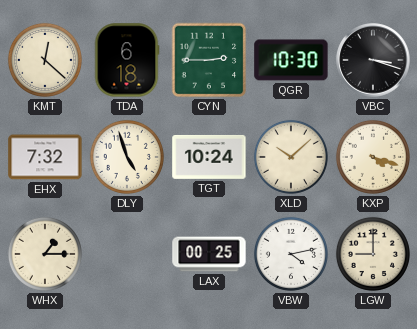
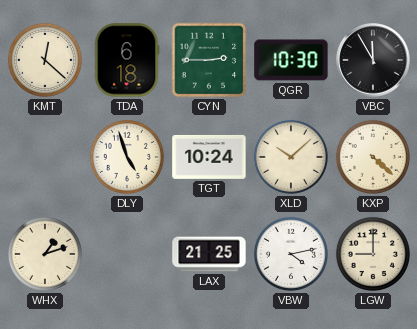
VBC: 3:18 -> 11:55 (373, 60)
EHX: 7:32 -> none (45, 157)
KXP: 4:18 -> 4:22 (373, 157)
WHX: 1:15 -> 1:12 (45, 254)
LAX: 00:25 -> 21:25 (209, 254)
